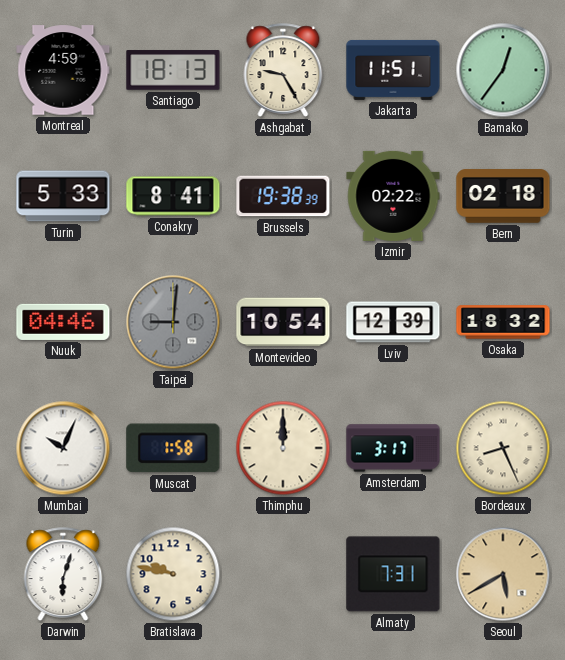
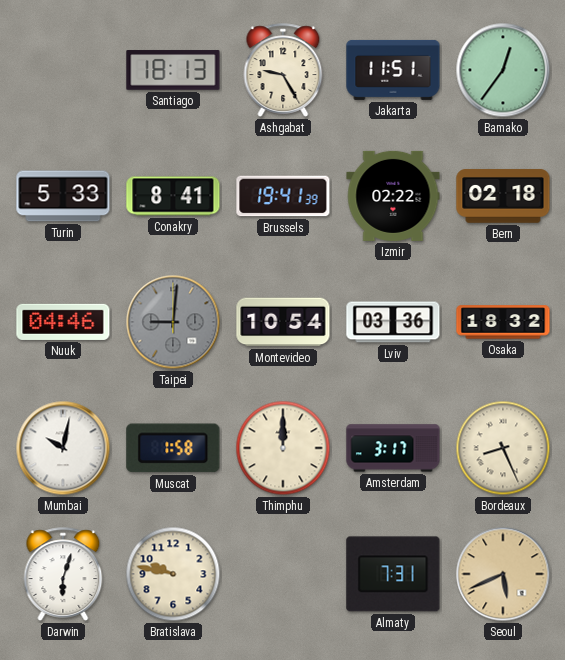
Montreal: 4:59 -> none (63, 70)
Brussels: 19:38 -> 19:41 (283, 196)
Lviv: 12:39 -> 03:36 (393, 322)
Mumbai: 10:04 -> 10:02 (63, 448)
Seoul: 5:40 -> 5:41 (503, 574)
